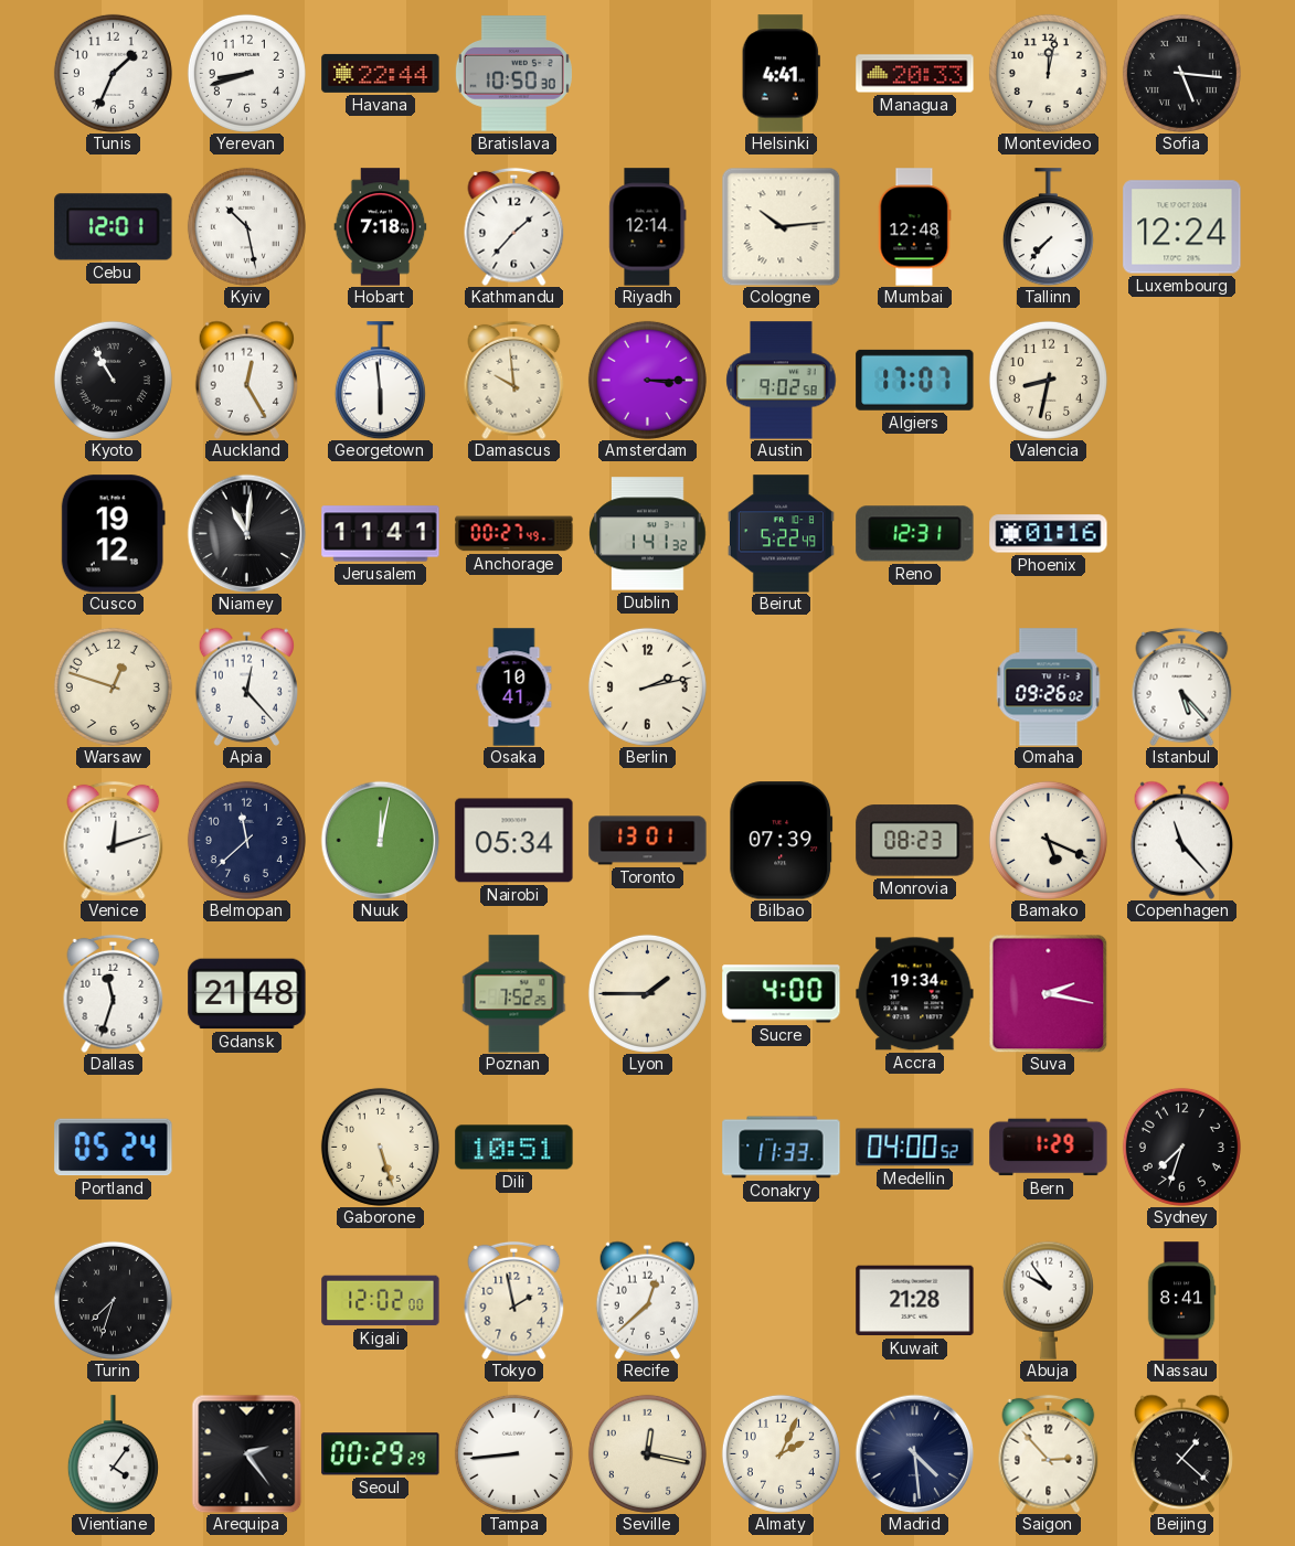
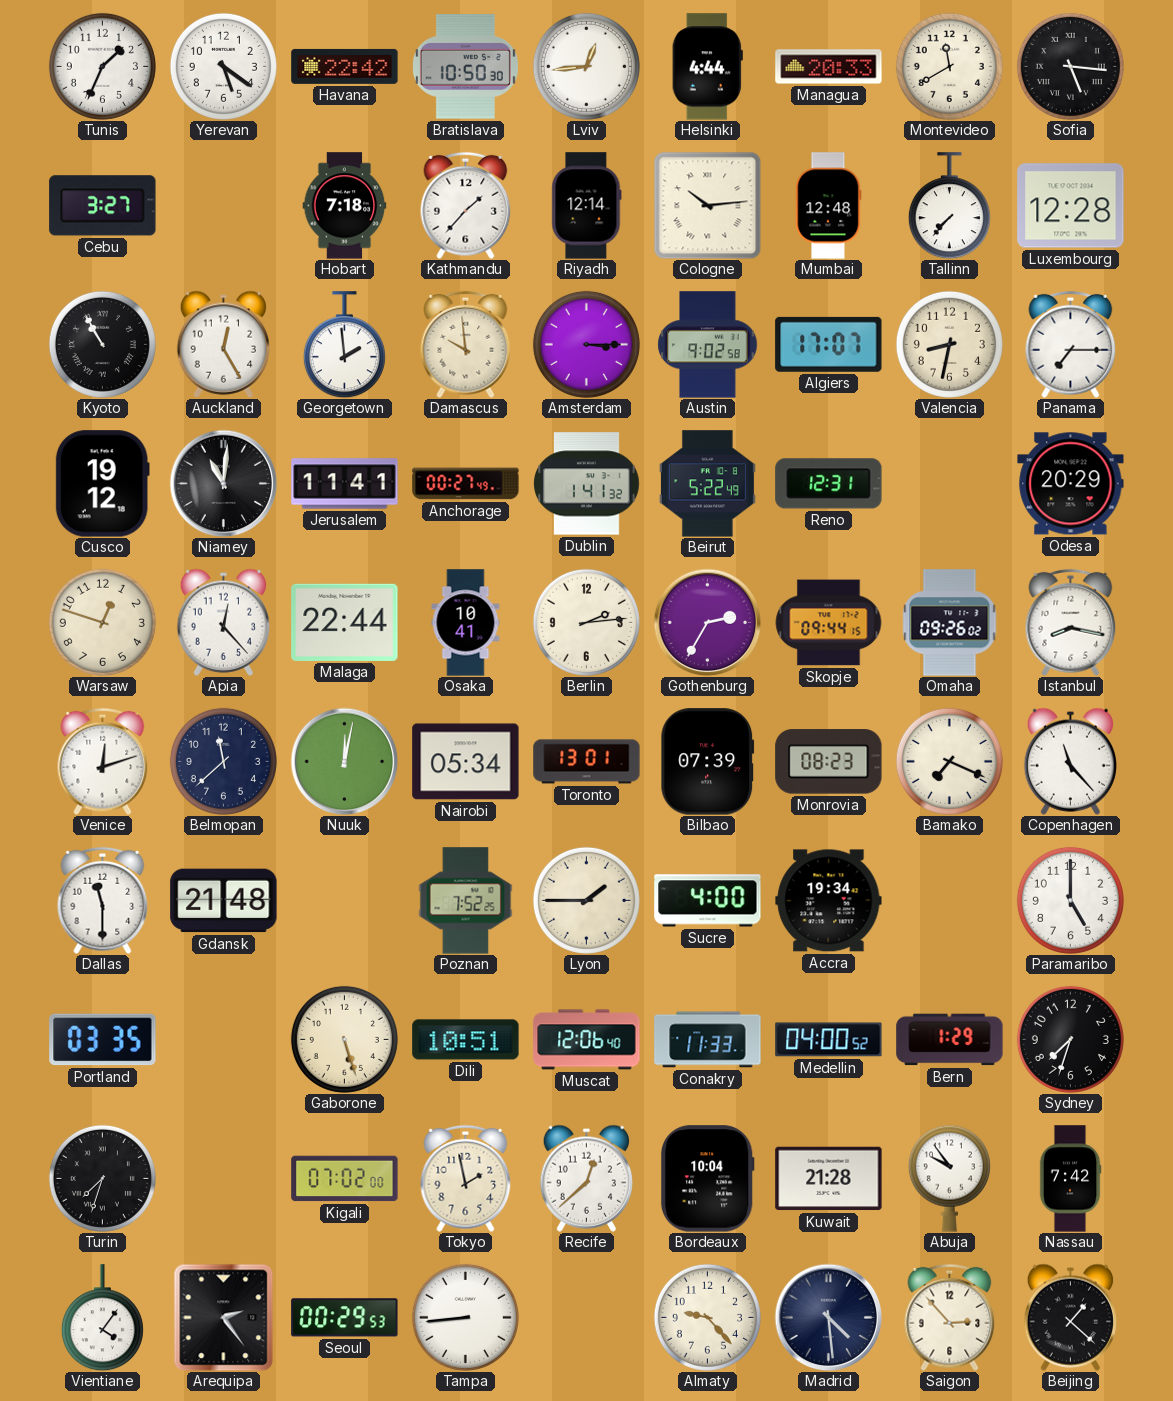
Yerevan: 8:42 -> 5:21 (223, 66)
Havana: 22:44 -> 22:42 (345, 66)
Lviv: none -> 12:44 (586, 66)
Helsinki: 4:41 -> 4:44 (707, 67)
Montevideo: 12:02 -> 11:40 (949, 66)
Cebu: 12:01 -> 3:27 (103, 206)
Kyiv: 10:28 -> none (246, 226)
Luxembourg: 12:24 -> 12:28 (1071, 206)
Georgetown: 5:59 -> 1:59 (344, 345)
Panama: none -> 7:15 (1071, 344)
Phoenix: 01:16 -> none (1049, 534)
Odesa: none -> 20:29 (1071, 484)
Malaga: none -> 22:44 (345, 622)
Berlin: 2:13 -> 2:14 (586, 622)
Gothenburg: none -> 2:35 (707, 622)
Skopje: none -> 09:44 (828, 623)
Istanbul: 5:23 -> 8:17 (1071, 622)
Bamako: 5:19 -> 7:19 (949, 761)
Dallas: 11:33 -> 11:30 (103, 900)
Suva: 2:17 -> none (1048, 993)
Paramaribo: none -> 5:00 (1070, 900)
Portland: 05:24 -> 03:35 (103, 1040)
Muscat: none -> 12:06 (587, 1040)
Kigali: 12:02 -> 07:02 (345, 1179)
Bordeaux: none -> 10:04 (707, 1179)
Nassau: 8:41 -> 7:42 (1070, 1179)
Seoul: 00:29:29 -> 00:29:53 (345, 1318)
Seville: 12:17 -> none (647, 1453)
Almaty: 2:04 -> 9:23 (707, 1317)
